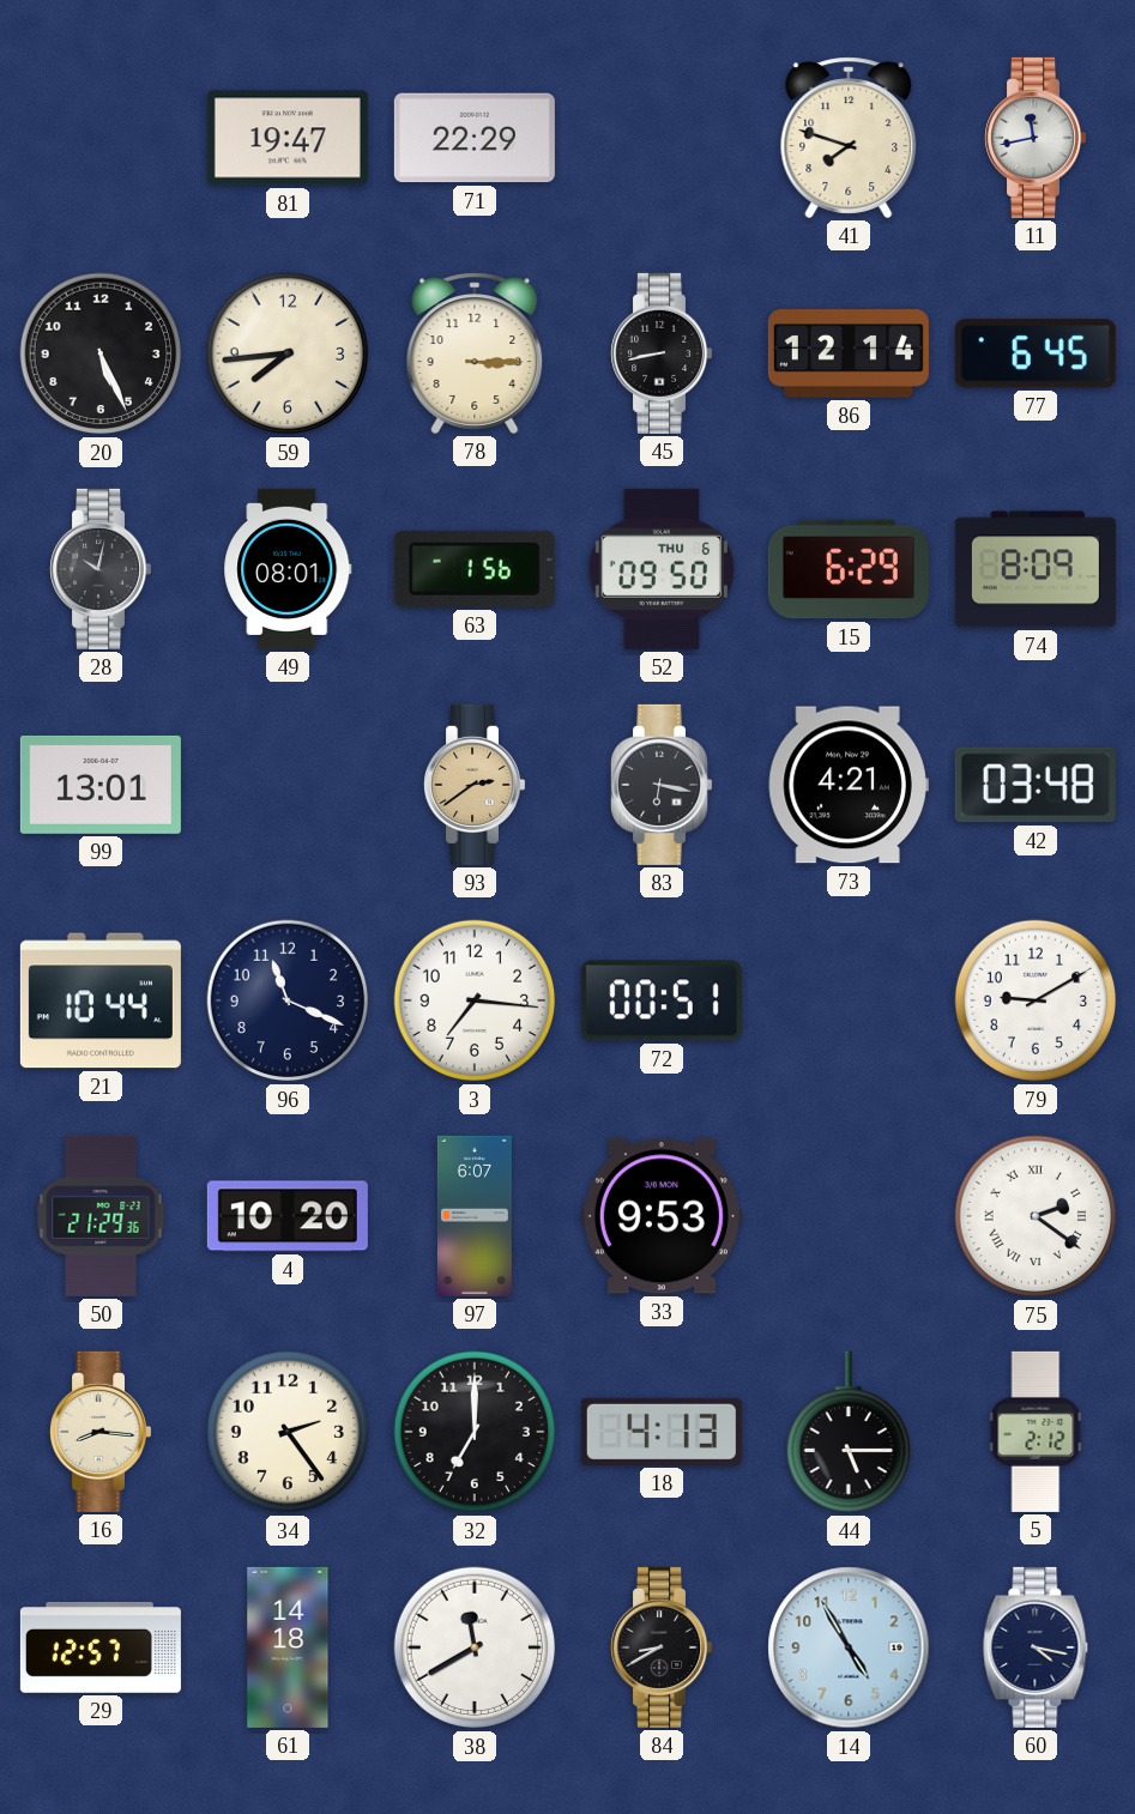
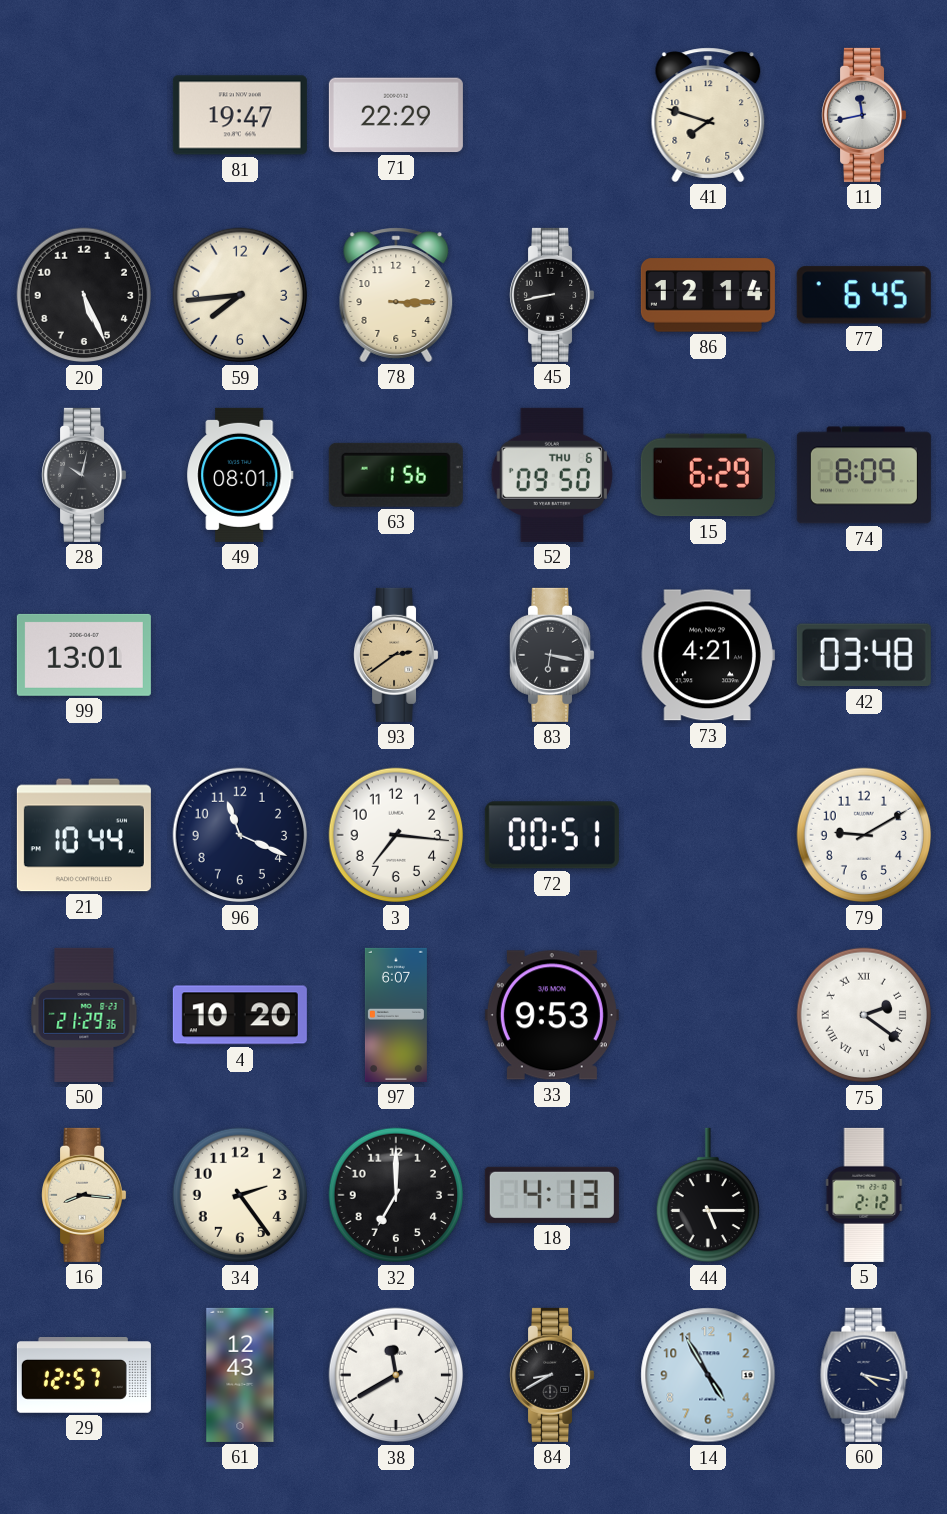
61: 14:18 -> 12:43 (240, 1375)
